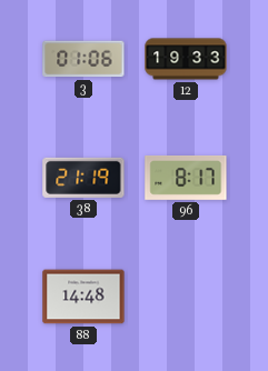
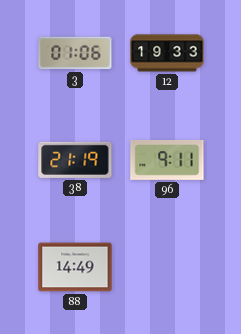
96: 8:17 -> 9:11 (167, 160)
88: 14:48 -> 14:49 (75, 267)
